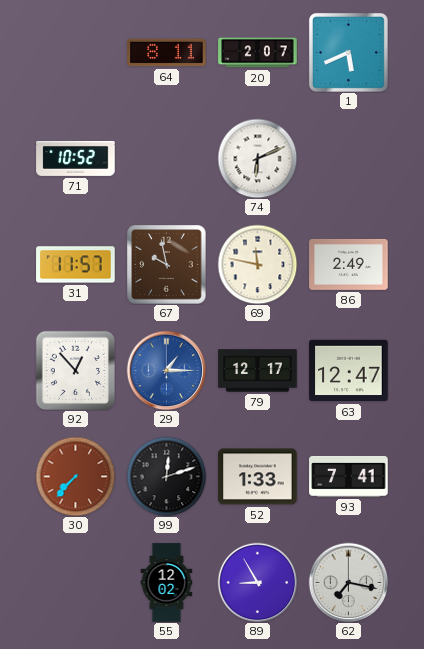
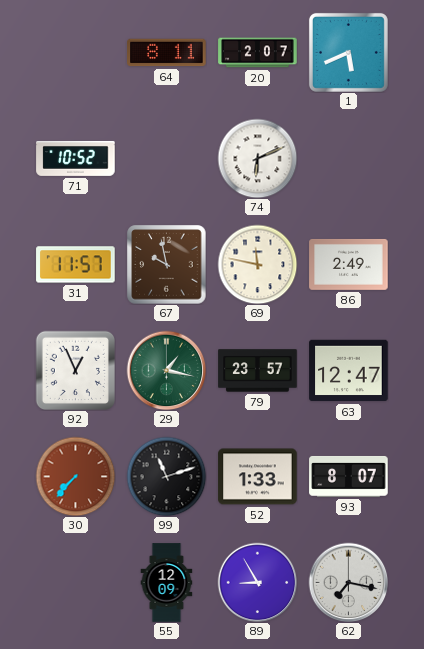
92: 12:53 -> 12:56 (75, 370)
29: 1:15 -> 1:17 (166, 370)
29 dial: blue -> green (166, 370)
79: 12:17 -> 23:57 (258, 371)
99: 12:12 -> 11:12 (166, 476)
93: 7:41 -> 8:07 (349, 477)
55: 12:02 -> 12:09 (167, 583)
